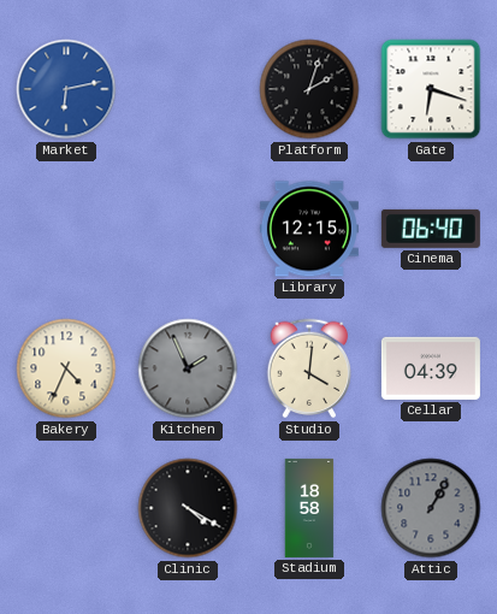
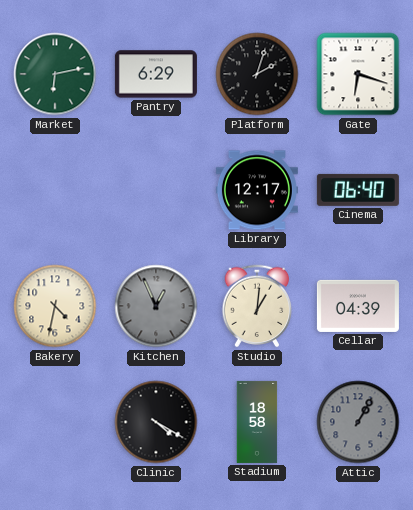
Market dial: blue -> green (55, 74)
Pantry: none -> 6:29 (156, 74)
Library: 12:15 -> 12:17 (257, 190)
Bakery: 4:34 -> 4:32 (55, 306)
Kitchen: 1:56 -> 12:56 (156, 306)
Studio: 4:01 -> 1:01 (257, 306)
